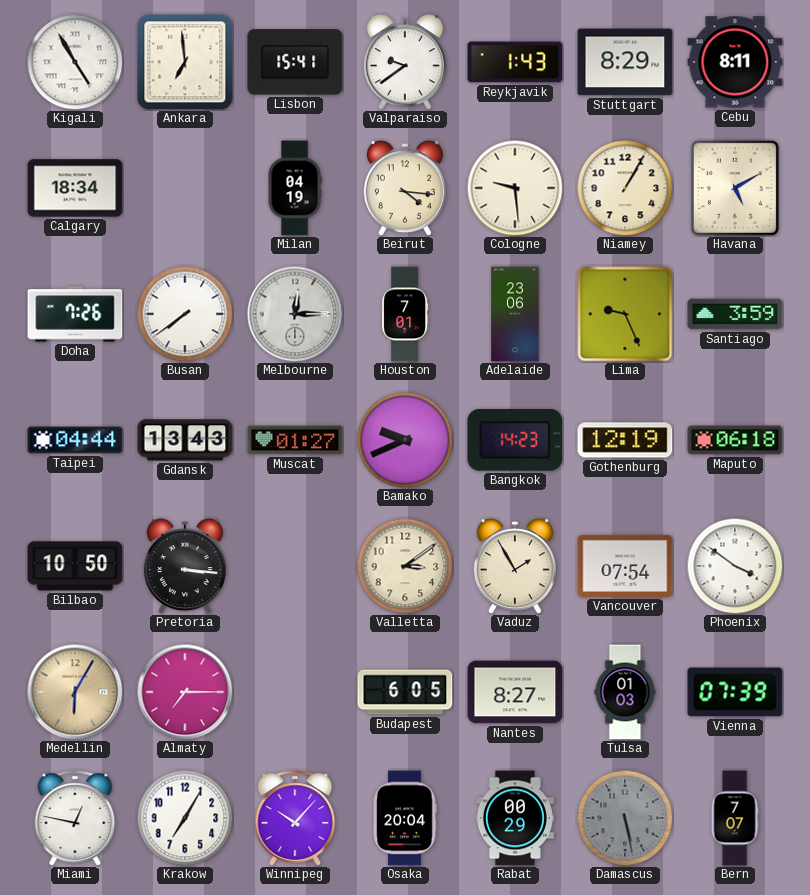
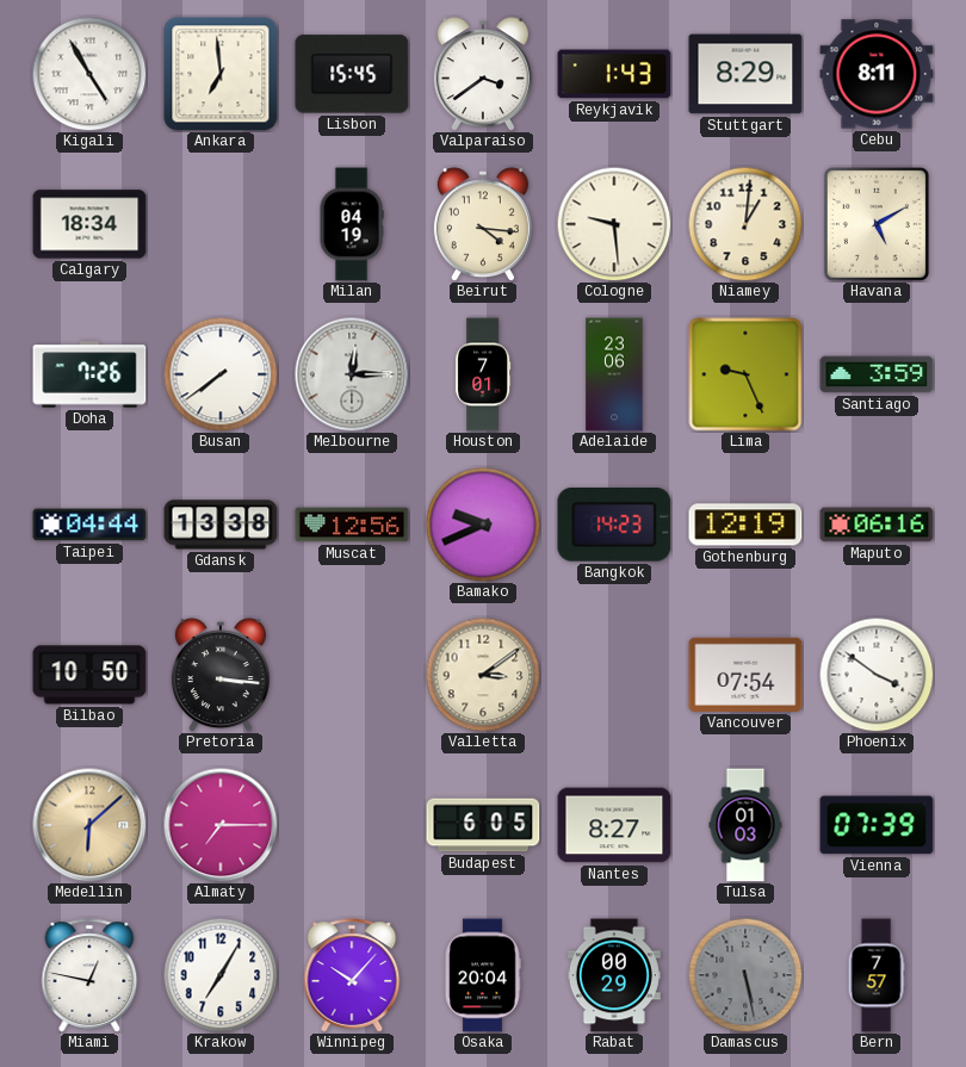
Lisbon: 15:41 -> 15:45 (352, 74)
Valparaiso: 9:39 -> 3:39 (483, 74)
Niamey: 1:05 -> 1:01 (745, 224)
Gdansk: 13:43 -> 13:38 (221, 525)
Muscat: 01:27 -> 12:56 (352, 525)
Maputo: 06:18 -> 06:16 (877, 525)
Vaduz: 1:55 -> none (515, 566)
Medellin: 6:05 -> 6:08 (89, 825)
Bern: 7:07 -> 7:57 (877, 975)
